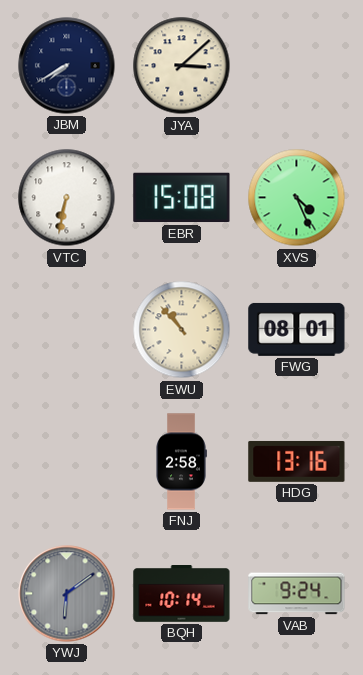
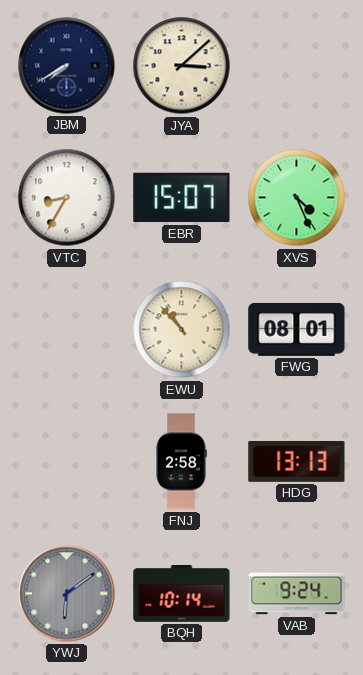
VTC: 6:32 -> 8:35 (67, 198)
EBR: 15:08 -> 15:07 (182, 198)
HDG: 13:16 -> 13:13 (297, 461)
